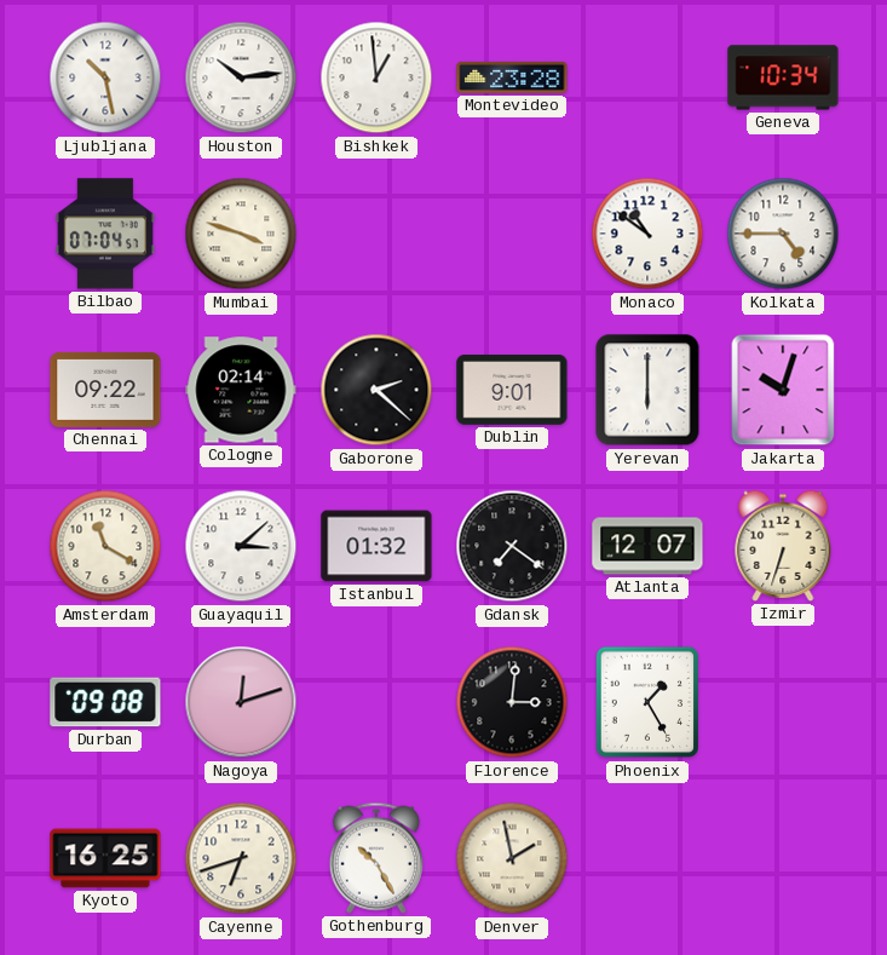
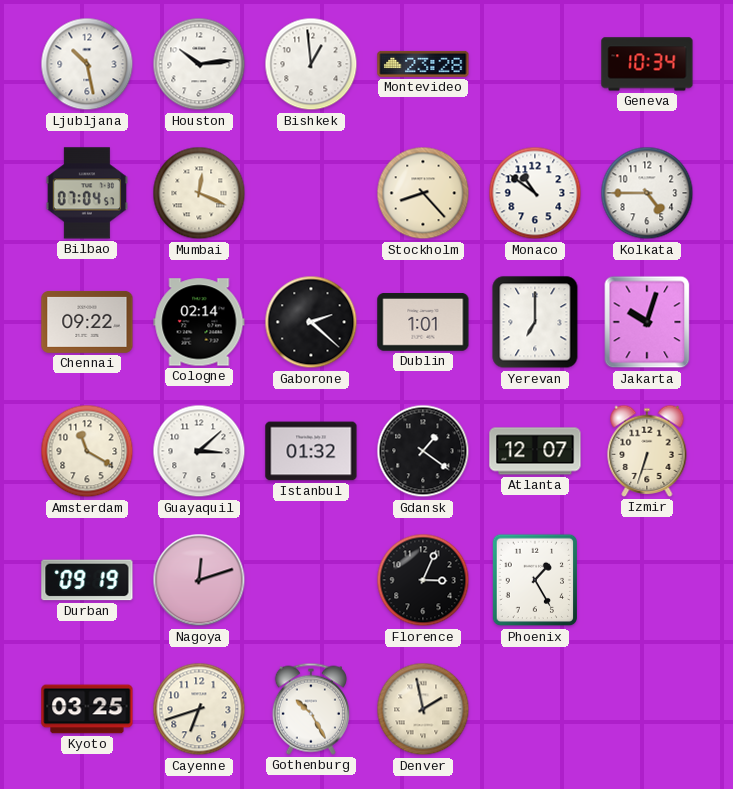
Mumbai: 3:48 -> 12:19 (199, 193)
Stockholm: none -> 8:23 (423, 193)
Dublin: 9:01 -> 1:01 (423, 323)
Yerevan: 6:00 -> 7:00 (535, 322)
Gdansk: 7:21 -> 1:21 (423, 451)
Durban: 09:08 -> 09:19 (87, 580)
Florence: 3:01 -> 3:04 (423, 580)
Kyoto: 16:25 -> 03:25 (87, 709)
